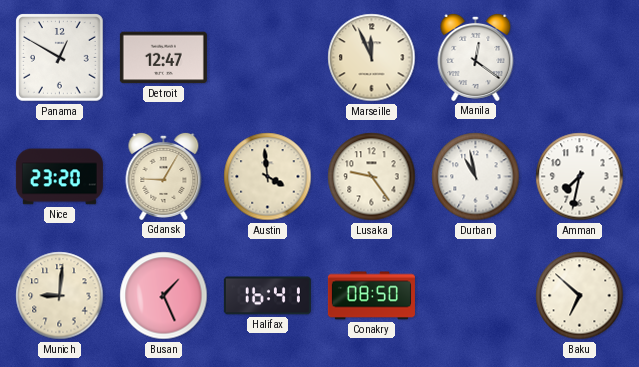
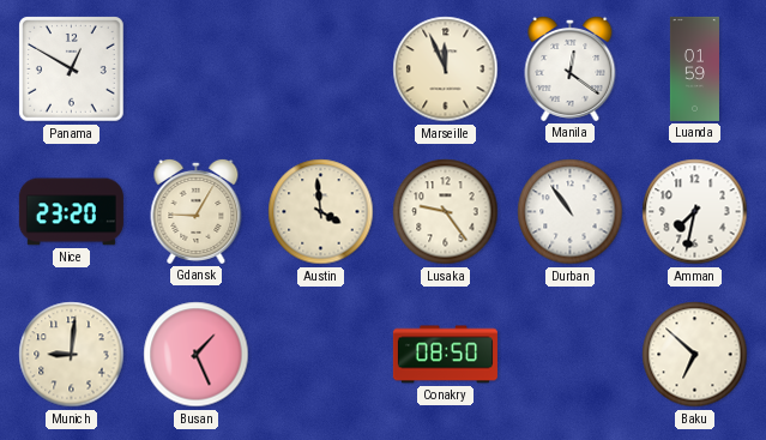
Detroit: 12:47 -> none (163, 58)
Luanda: none -> 01:59 (694, 68)
Durban: 10:58 -> 10:54 (571, 212)
Halifax: 16:41 -> none (267, 296)
